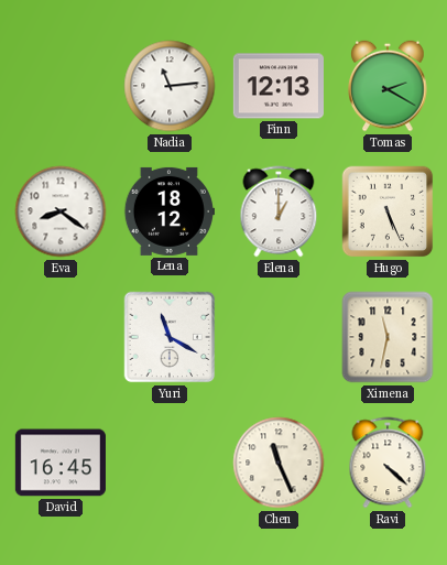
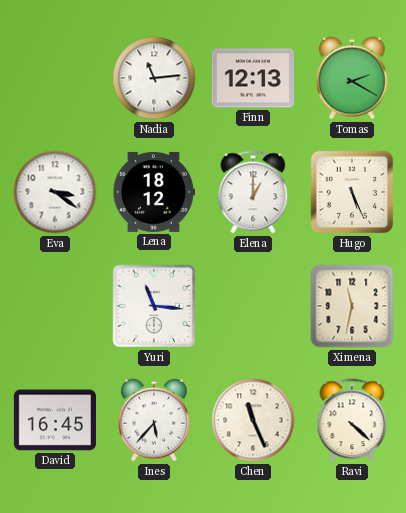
Eva: 8:21 -> 3:21 (55, 192)
Yuri: 11:20 -> 11:16 (154, 306)
Ines: none -> 5:37 (154, 420)
